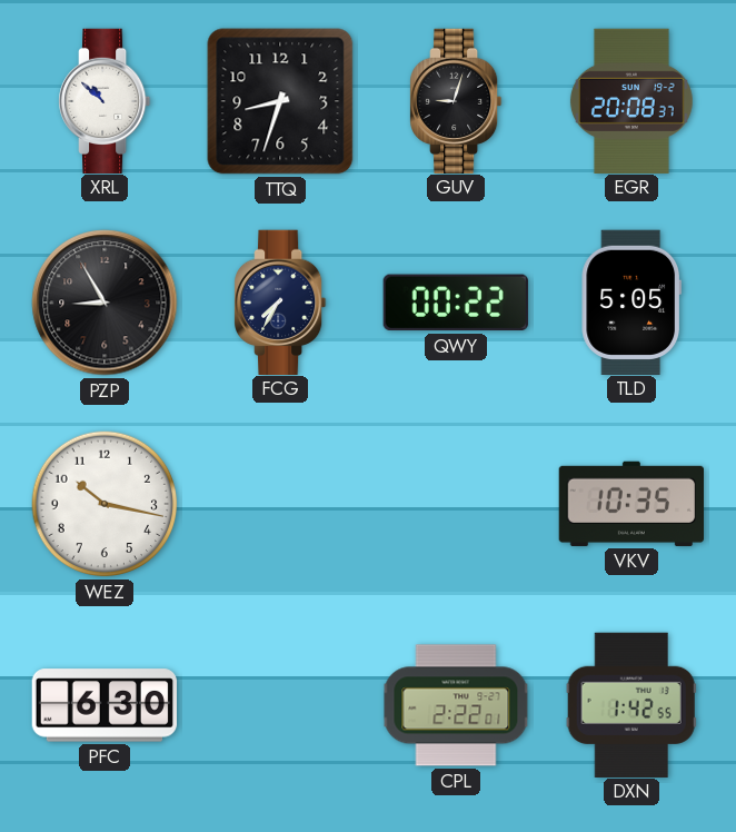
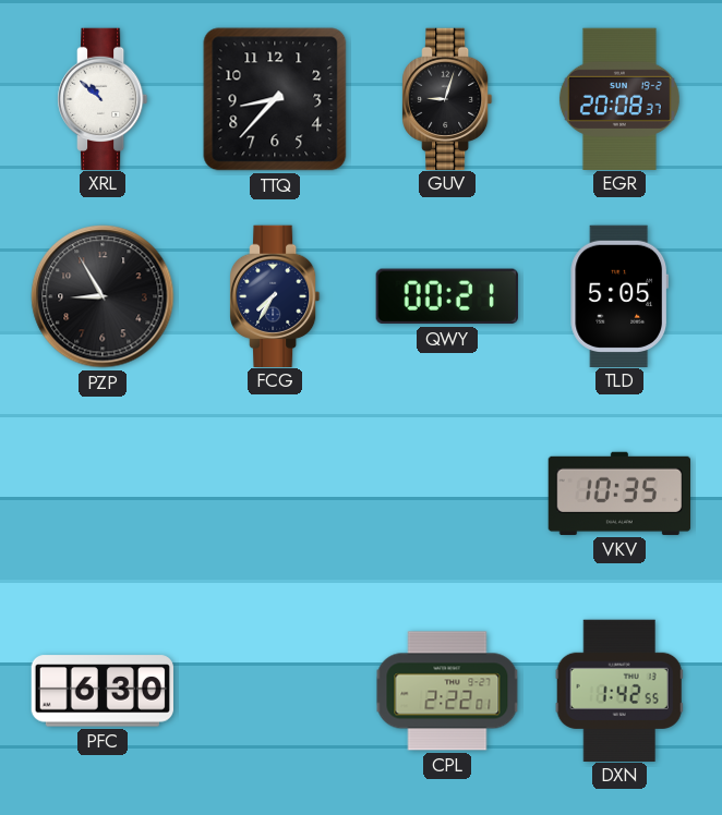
TTQ: 8:33 -> 8:37 (275, 99)
QWY: 00:22 -> 00:21 (447, 296)
WEZ: 10:17 -> none (105, 504)
